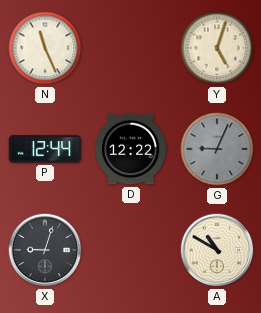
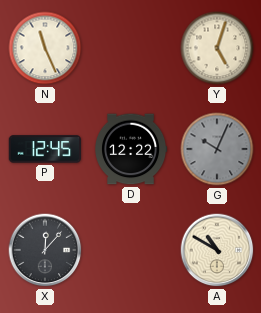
P: 12:44 -> 12:45 (45, 149)
G: 9:04 -> 10:04 (217, 149)
X: 9:03 -> 12:07 (45, 250)
